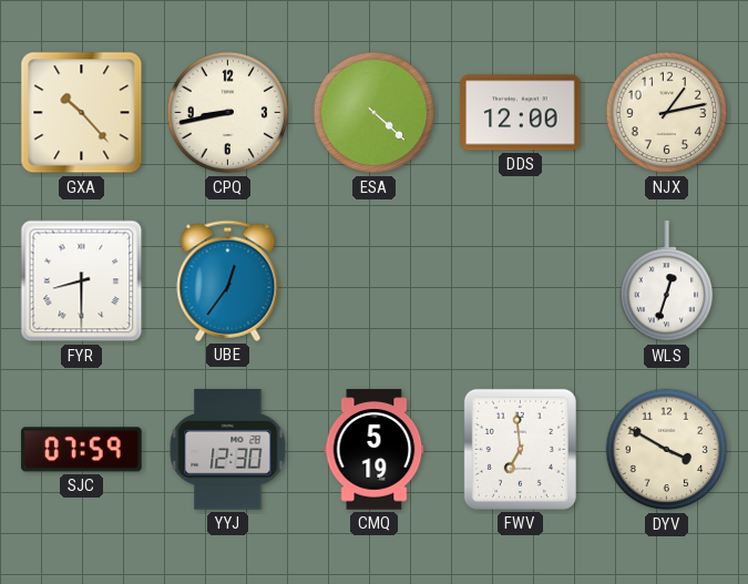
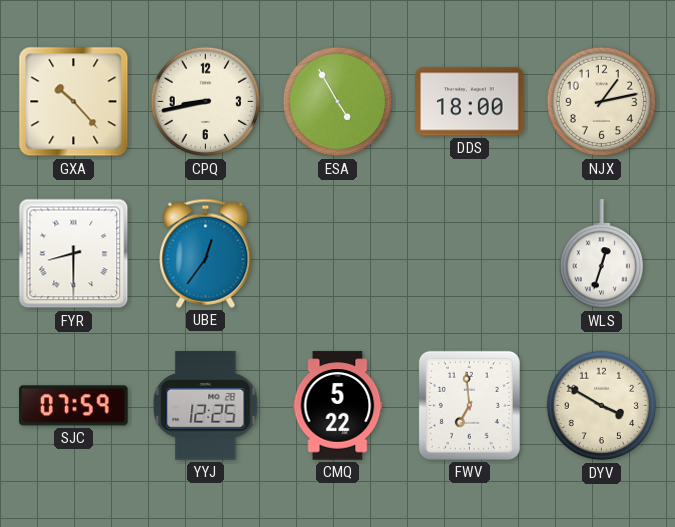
ESA: 4:22 -> 4:55 (338, 102)
DDS: 12:00 -> 18:00 (470, 102)
YYJ: 12:30 -> 12:25 (206, 406)
CMQ: 5:19 -> 5:22 (338, 406)
